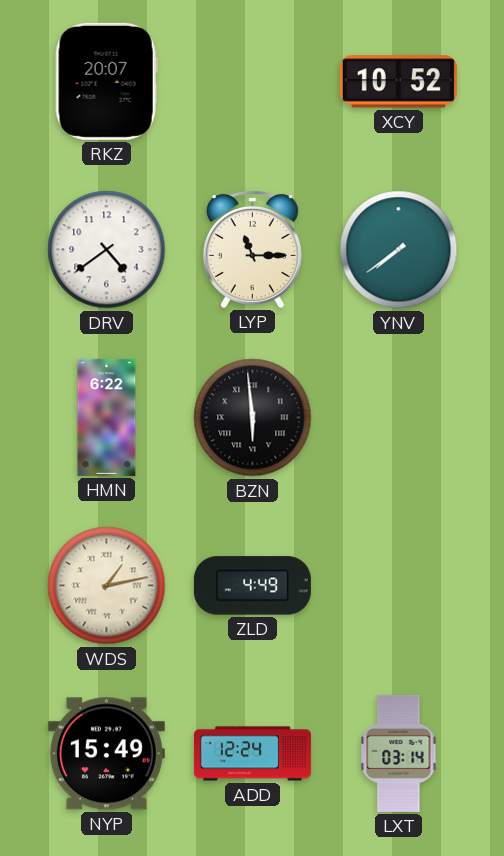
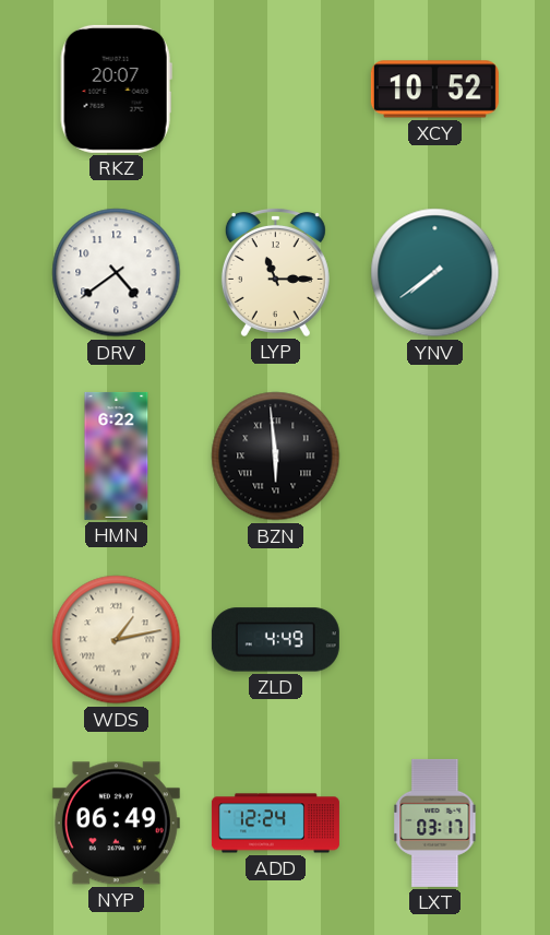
NYP: 15:49 -> 06:49 (116, 824)
LXT: 03:14 -> 03:17 (435, 822)
